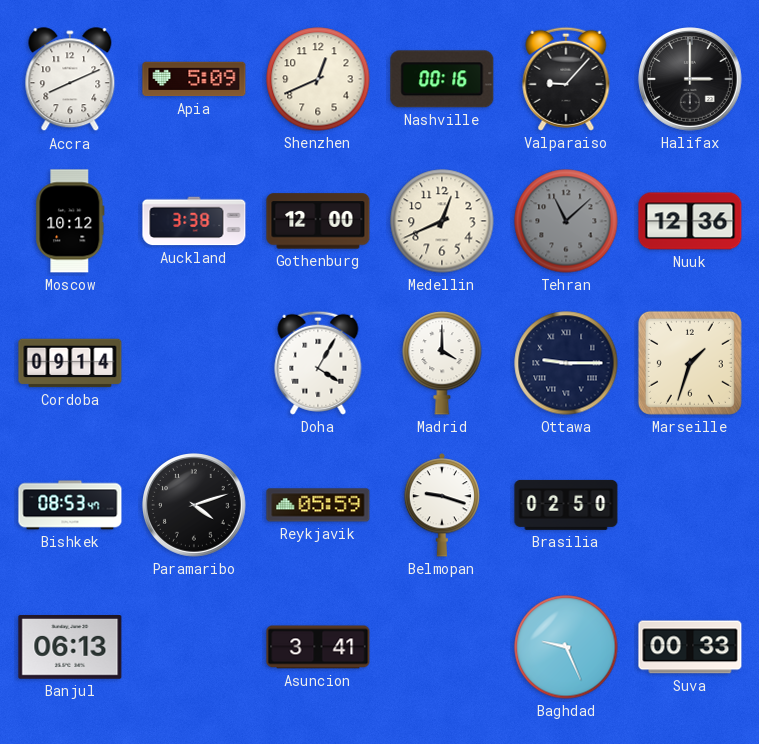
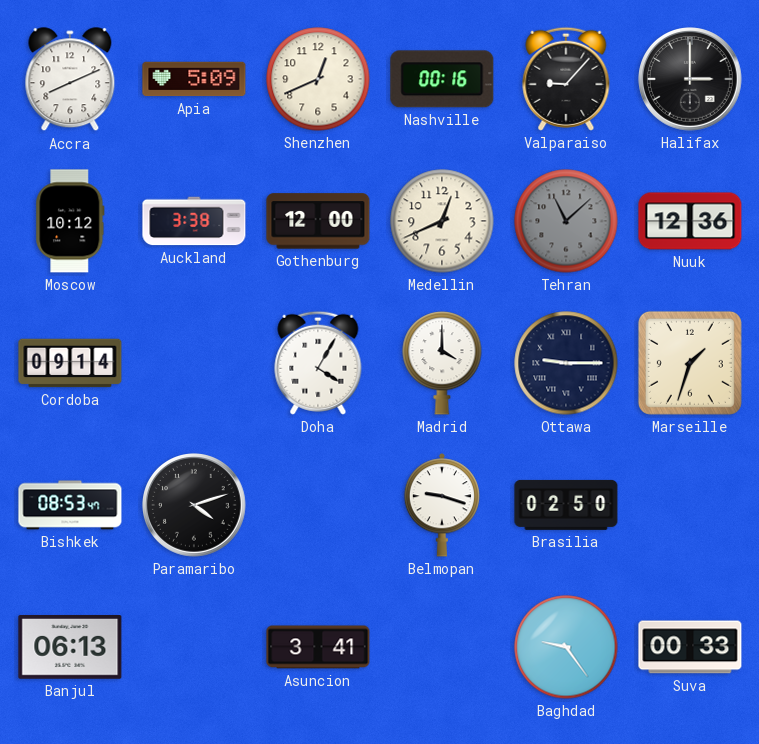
Reykjavik: 05:59 -> none (318, 505)
Baghdad: 9:26 -> 9:24 (566, 647)
